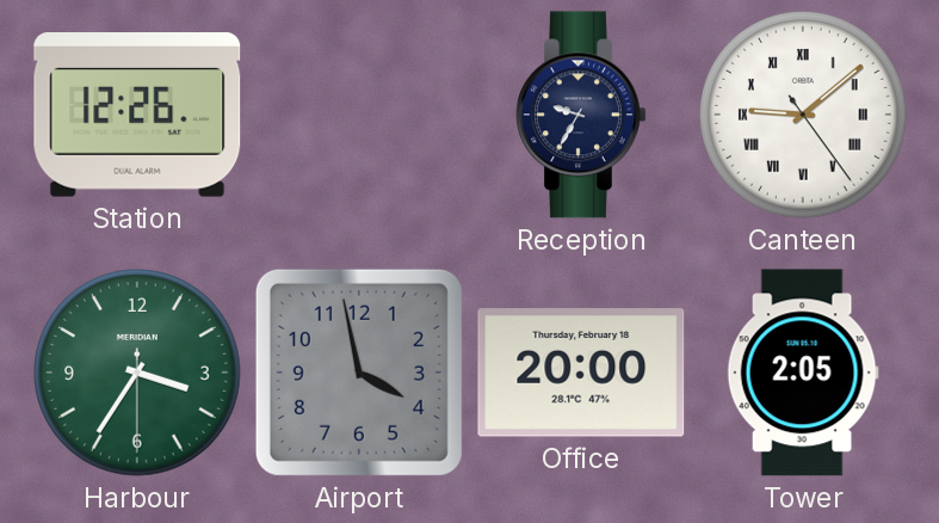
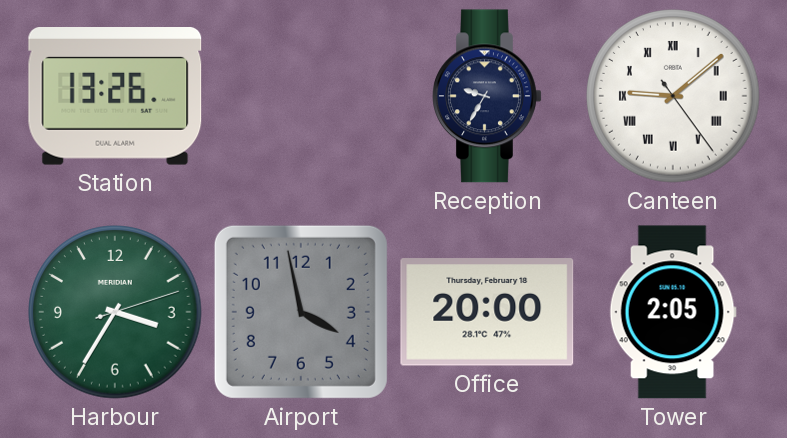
Station: 12:26 -> 13:26 (115, 97)
Harbour: 3:35:30 -> 3:35:12 (115, 312)
